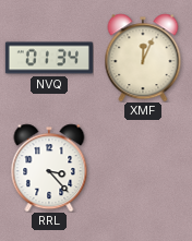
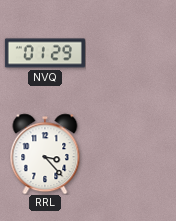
NVQ: 01:34 -> 01:29 (45, 53)
XMF: 12:04 -> none (143, 58)
